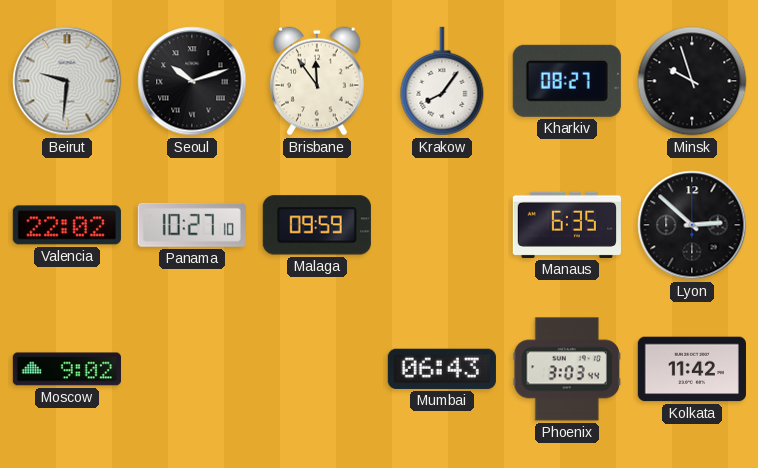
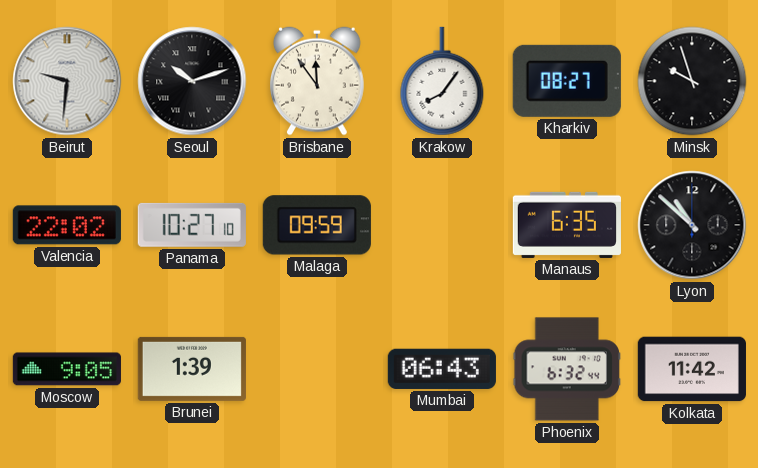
Lyon: 2:52 -> 10:52 (692, 225)
Moscow: 9:02 -> 9:05 (67, 369)
Brunei: none -> 1:39 (192, 369)
Phoenix: 3:03 -> 6:32 (567, 369)
